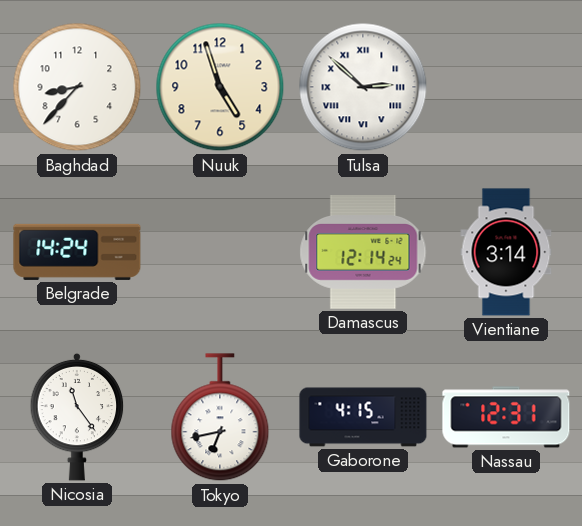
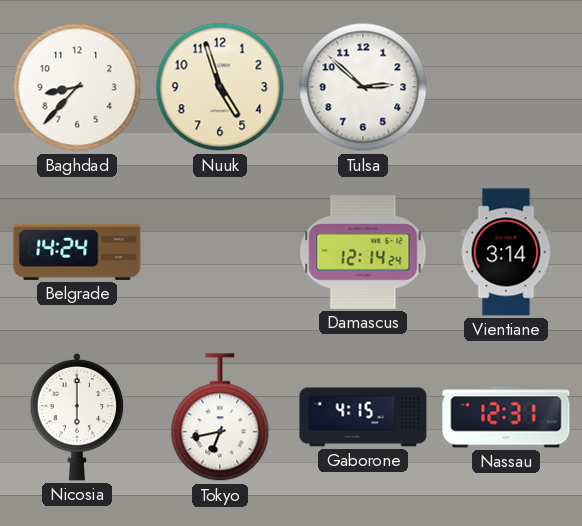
Tulsa numerals: Roman -> Arabic (363, 87)
Nicosia: 11:24 -> 6:00 (77, 417)
